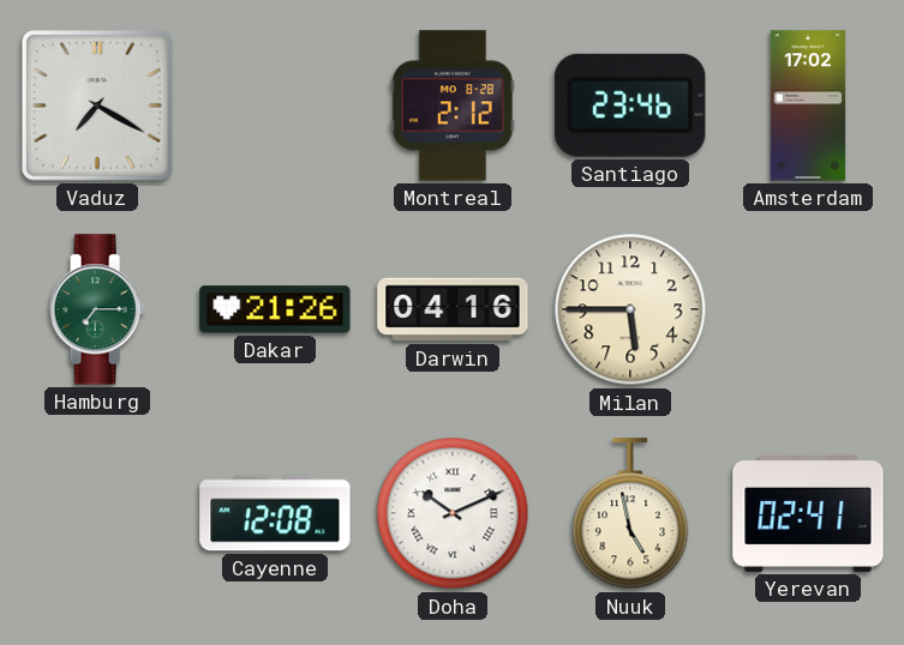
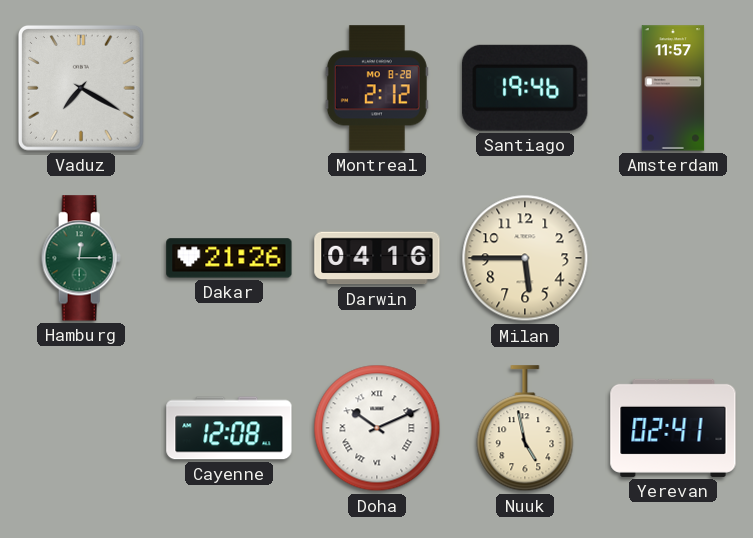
Santiago: 23:46 -> 19:46 (525, 88)
Amsterdam: 17:02 -> 11:57 (673, 88)
Hamburg: 7:15 -> 12:15 (81, 258)
